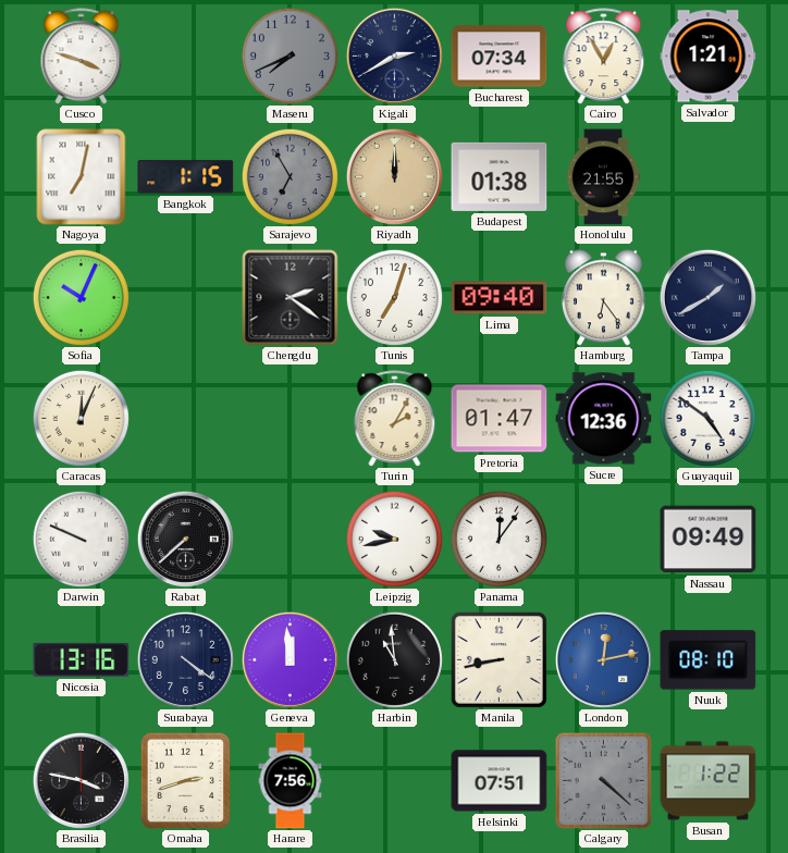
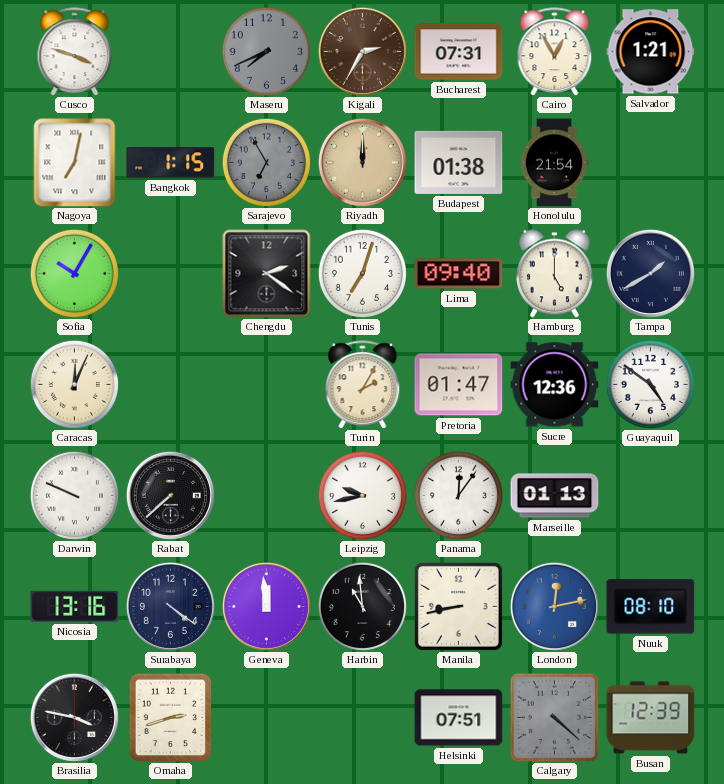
Kigali: 2:40 -> 2:35 (362, 51)
Kigali dial: navy -> brown (362, 51)
Bucharest: 07:34 -> 07:31 (459, 52)
Honolulu: 21:55 -> 21:54 (554, 163)
Sofia: 10:04 -> 10:05 (74, 273)
Hamburg: 6:24 -> 5:00 (554, 274)
Marseille: none -> 01:13 (555, 496)
Nassau: 09:49 -> none (709, 540)
Harare: 7:56 -> none (291, 781)
Busan: 1:22 -> 12:39 (651, 718)
